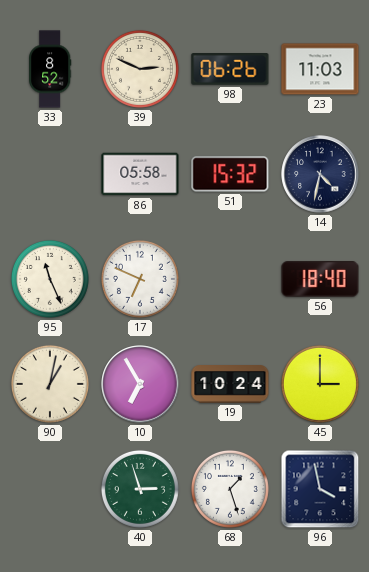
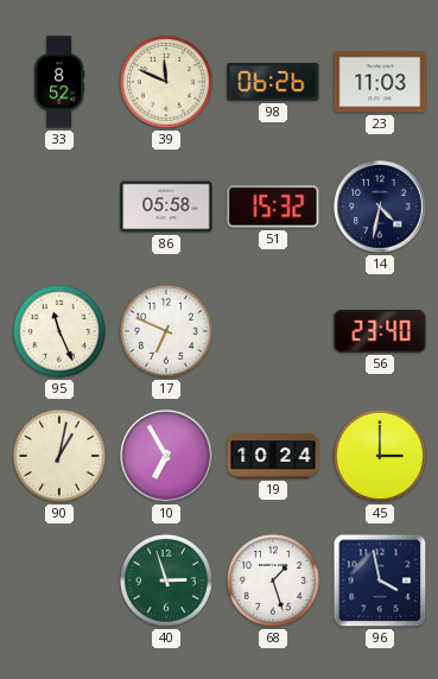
39: 2:49 -> 11:49 (166, 82)
56: 18:40 -> 23:40 (380, 331)
